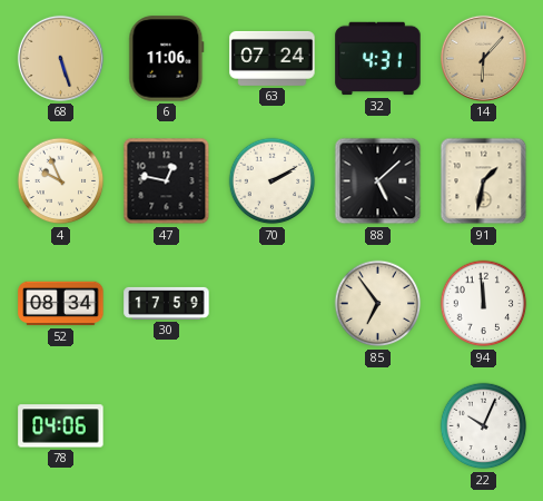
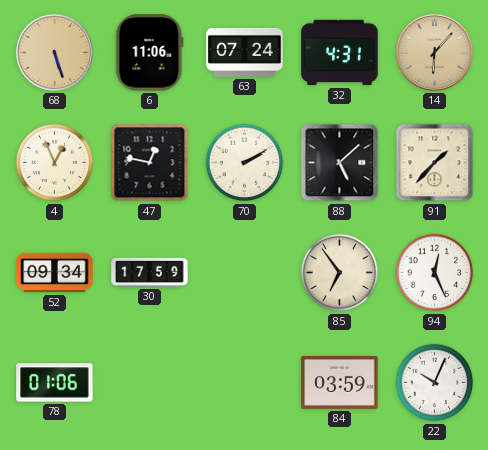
4: 9:56 -> 12:56 (55, 163)
91: 1:32 -> 1:37 (435, 163)
52: 08:34 -> 09:34 (55, 273)
94: 11:59 -> 12:26 (435, 273)
78: 04:06 -> 01:06 (55, 383)
84: none -> 03:59 (340, 382)
